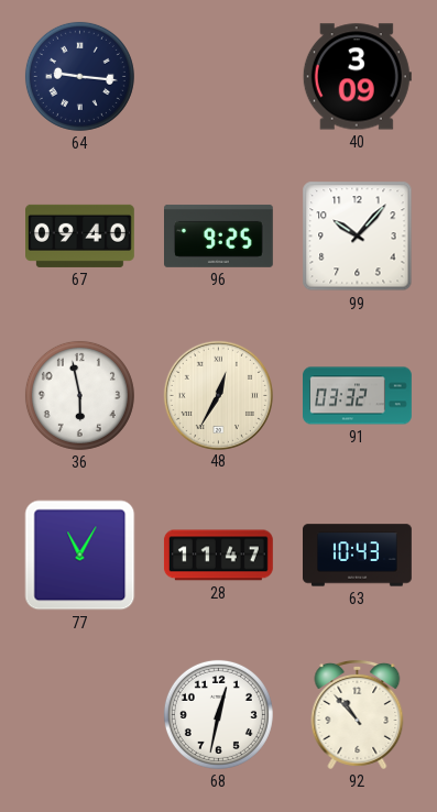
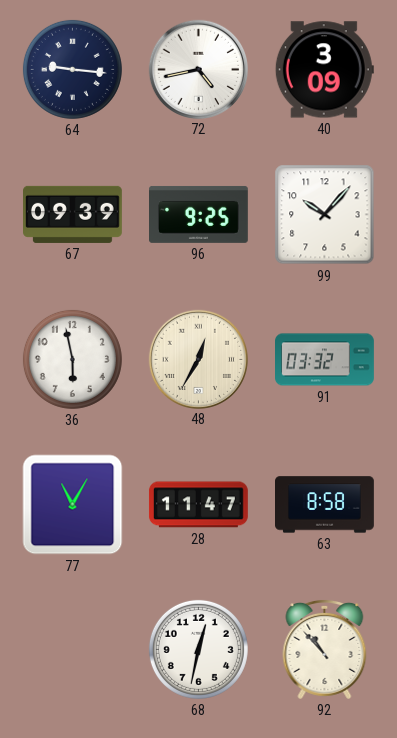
72: none -> 4:43 (198, 69)
67: 09:40 -> 09:39 (73, 214)
63: 10:43 -> 8:58 (325, 505)
